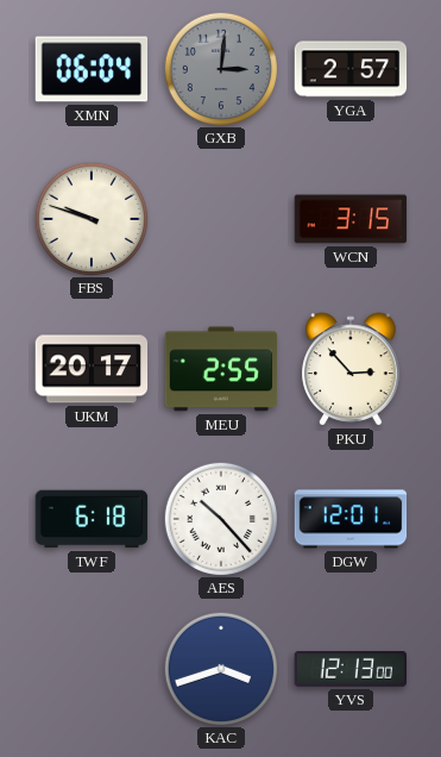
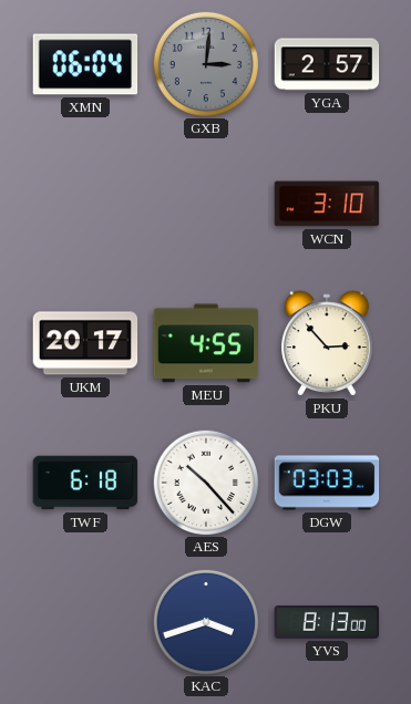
FBS: 9:48 -> none (90, 218)
WCN: 3:15 -> 3:10 (327, 204)
MEU: 2:55 -> 4:55 (206, 343)
DGW: 12:01 -> 03:03 (327, 483)
YVS: 12:13 -> 8:13 (327, 623)
